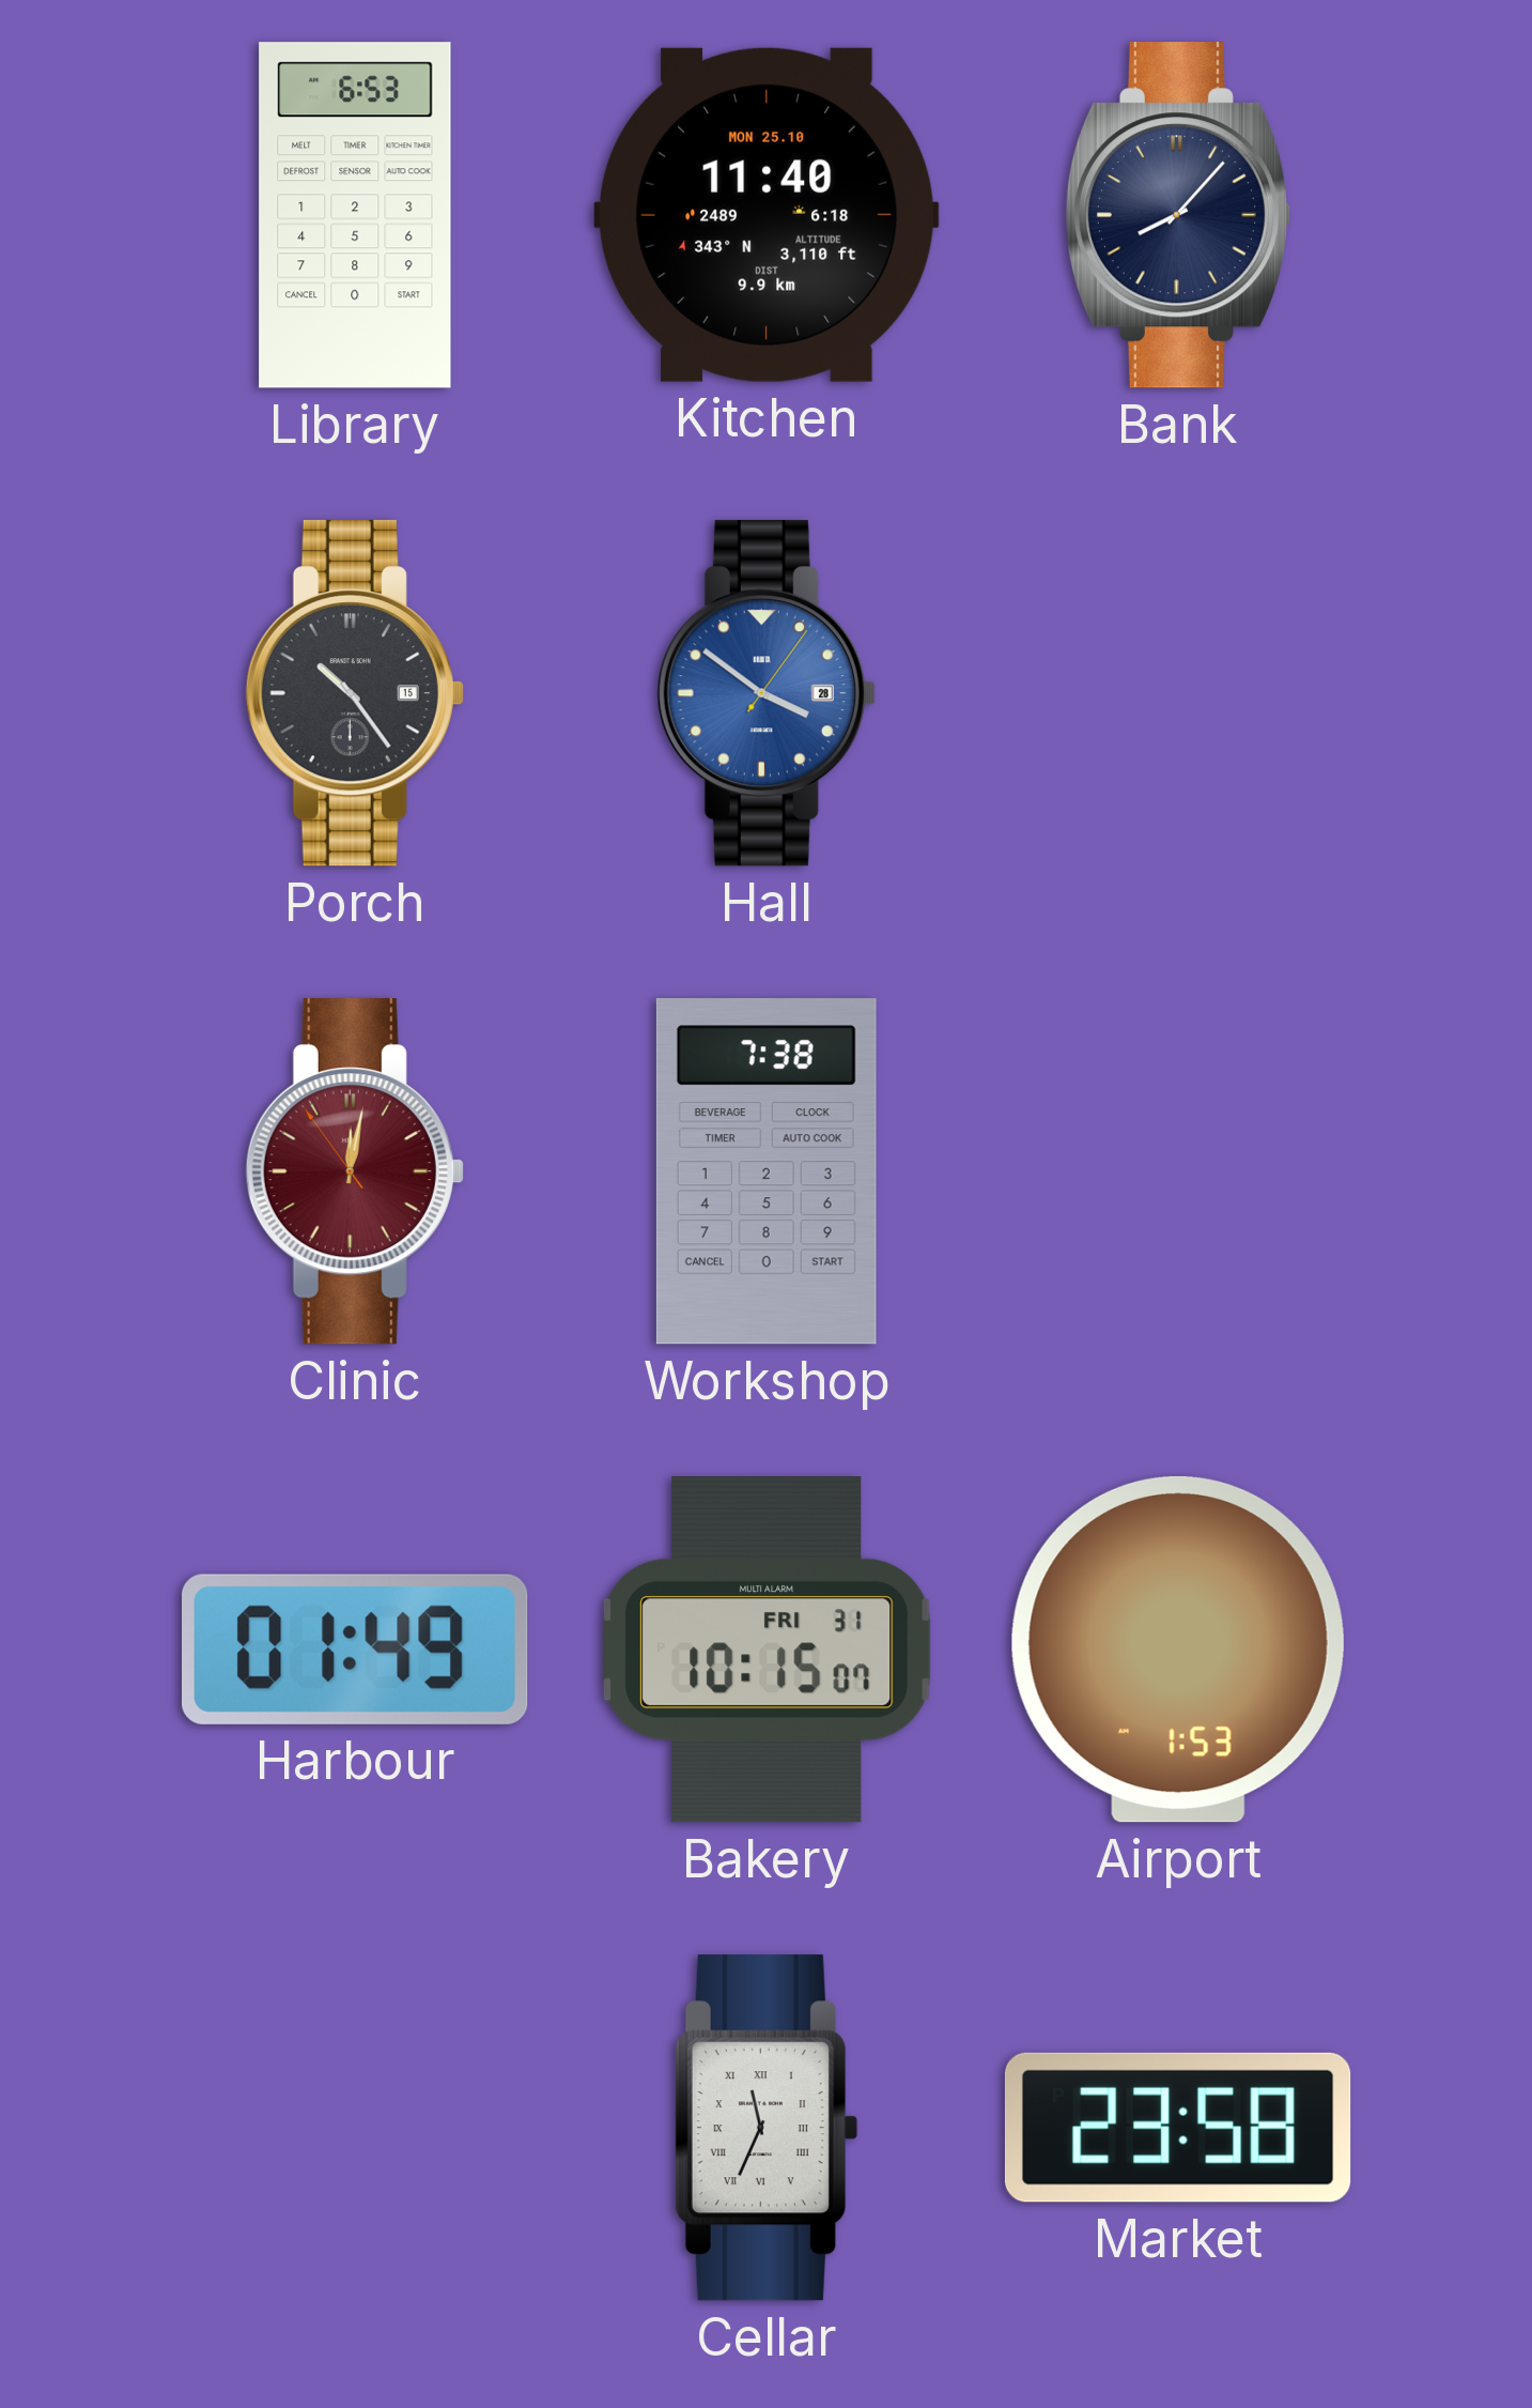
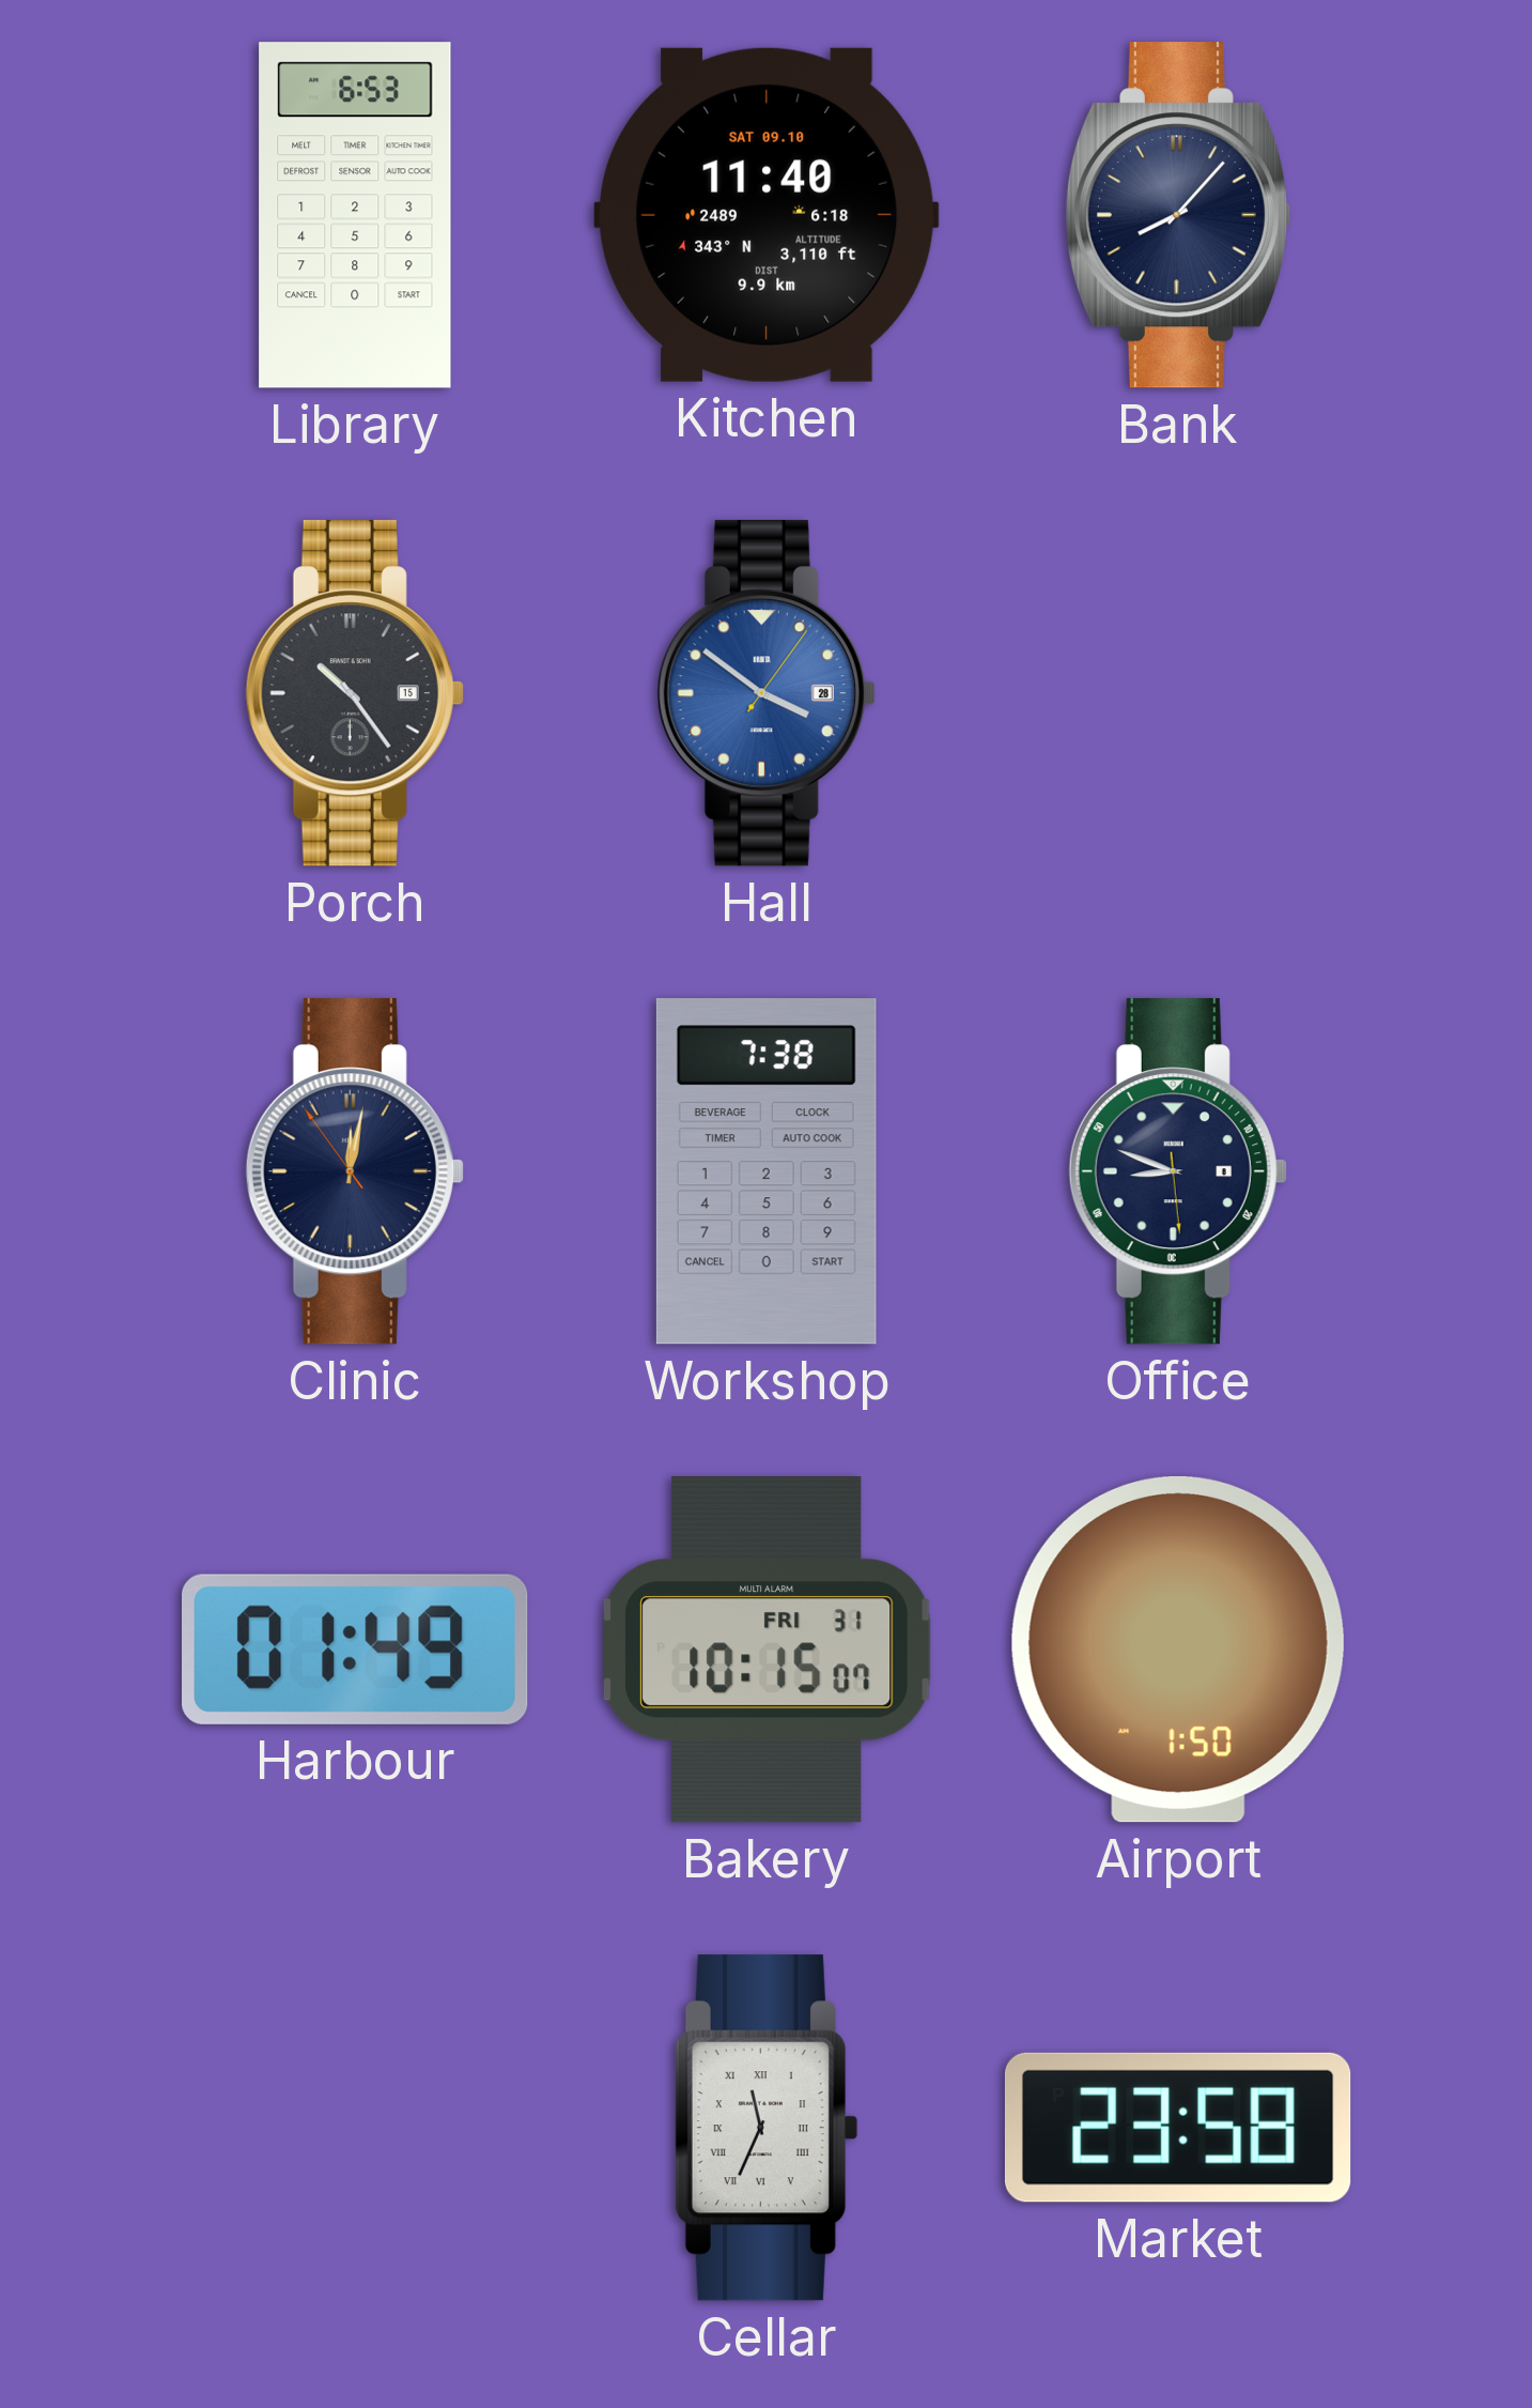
Kitchen date: MON 25.10 -> SAT 09.10 (767, 215)
Clinic dial: burgundy -> navy (355, 1171)
Office: none -> 8:48 (1178, 1171)
Airport: 1:53 -> 1:50 (1178, 1650)
